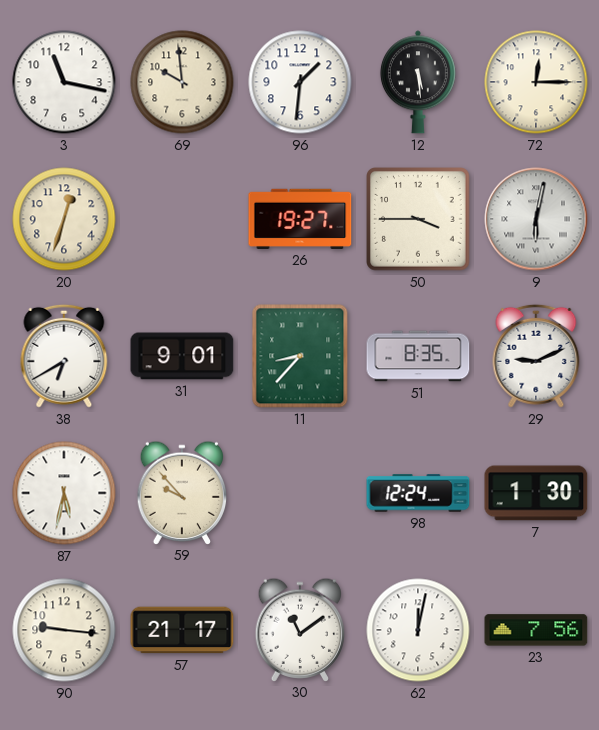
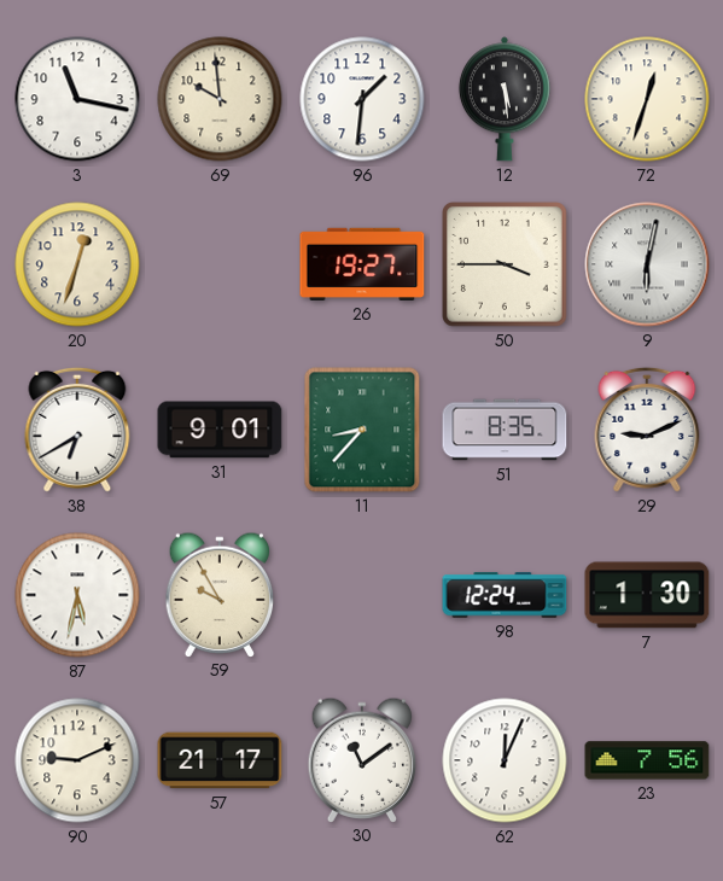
72: 12:15 -> 12:33 (647, 99)
59: 9:53 -> 9:55 (220, 594)
90: 9:16 -> 9:11 (77, 760)
62: 12:02 -> 12:04 (505, 760)
